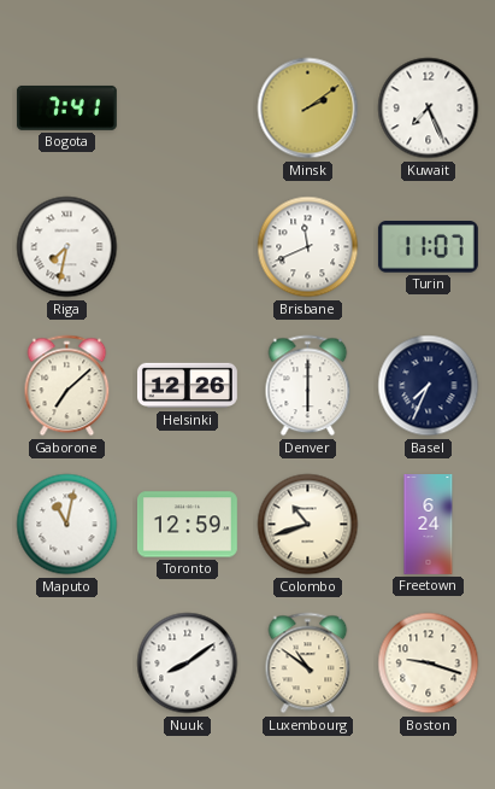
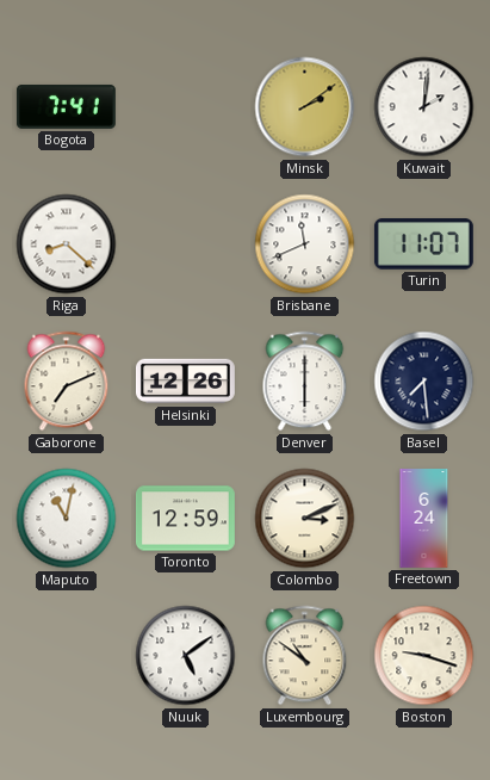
Kuwait: 7:26 -> 2:01 (424, 107)
Riga: 7:32 -> 8:22 (67, 244)
Gaborone: 7:08 -> 7:11 (67, 382)
Basel: 7:34 -> 7:29 (424, 382)
Colombo: 10:42 -> 3:11 (305, 519)
Nuuk: 8:09 -> 5:09 (186, 656)
